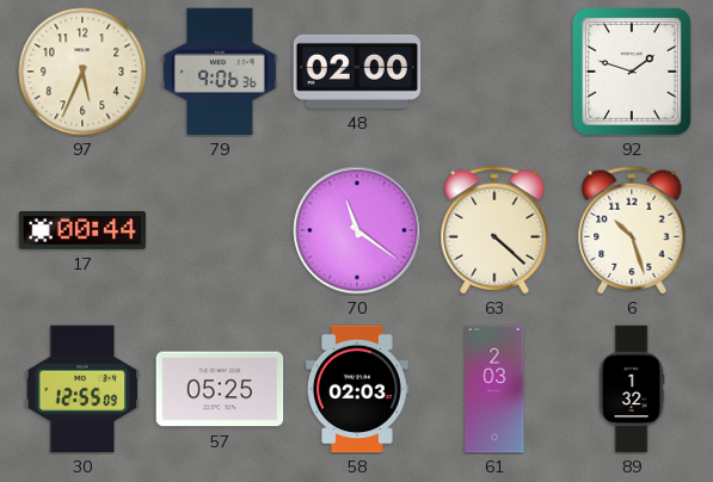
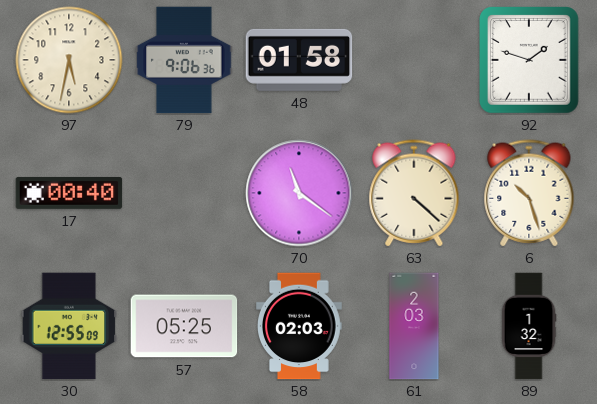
97: 5:34 -> 5:32 (69, 60)
48: 02:00 -> 01:58 (299, 60)
17: 00:44 -> 00:40 (69, 193)
